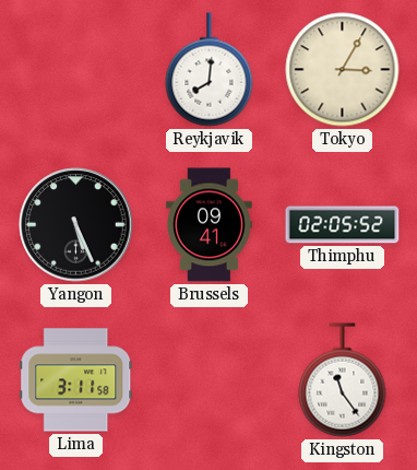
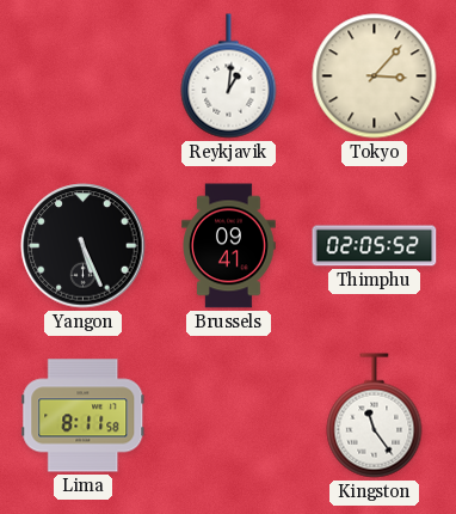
Reykjavik: 8:01 -> 1:01 (229, 77)
Tokyo: 3:05 -> 3:07 (375, 77)
Lima: 3:11 -> 8:11 (84, 416)
